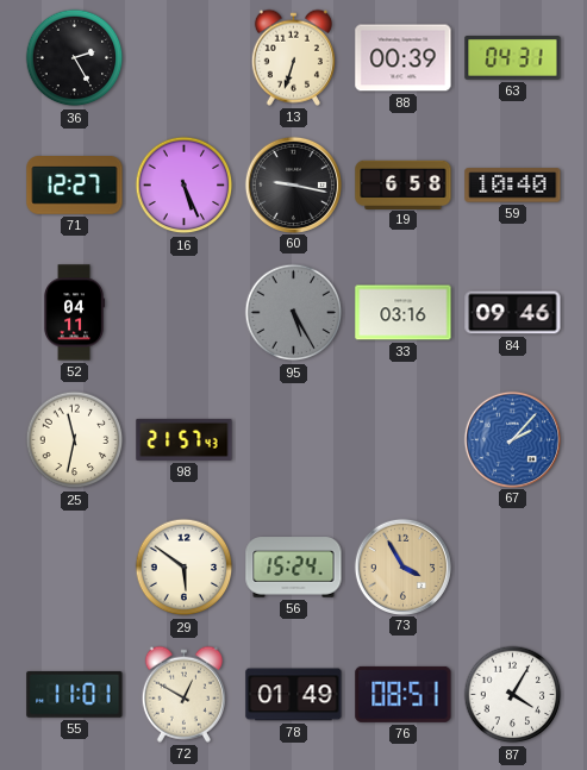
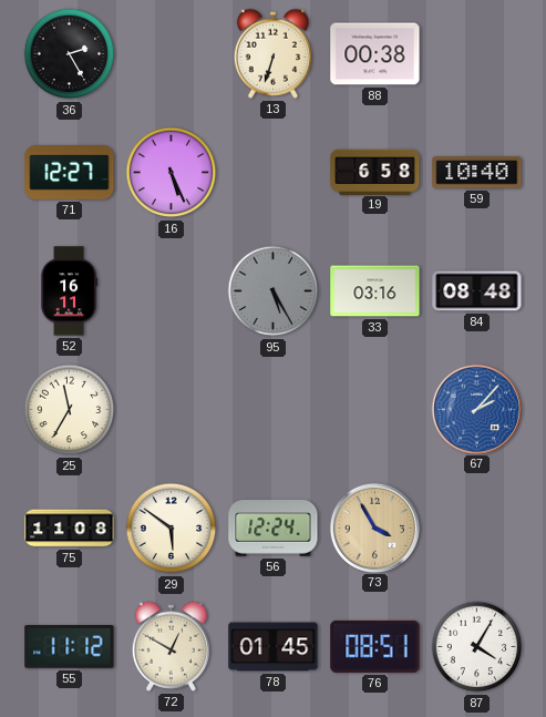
88: 00:39 -> 00:38 (375, 54)
63: 04:31 -> none (513, 58)
60: 9:17 -> none (293, 184)
52: 04:11 -> 16:11 (69, 291)
84: 09:46 -> 08:48 (477, 291)
25: 11:32 -> 11:35 (70, 410)
98: 21:57 -> none (185, 439)
75: none -> 11:08 (70, 529)
56: 15:24 -> 12:24 (274, 529)
55: 11:01 -> 11:12 (70, 646)
78: 01:49 -> 01:45 (274, 647)
